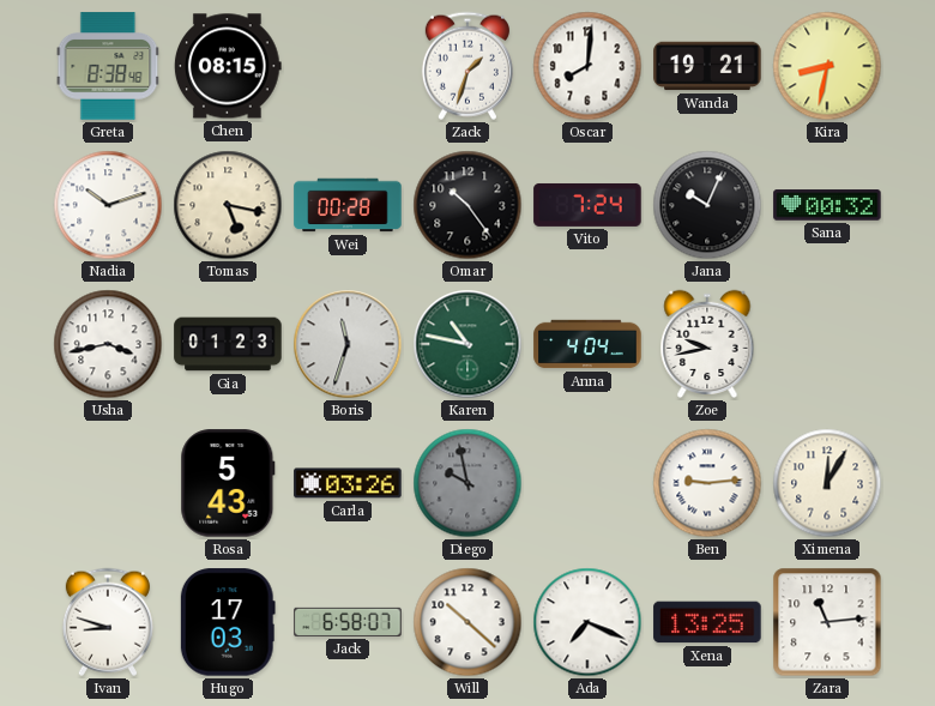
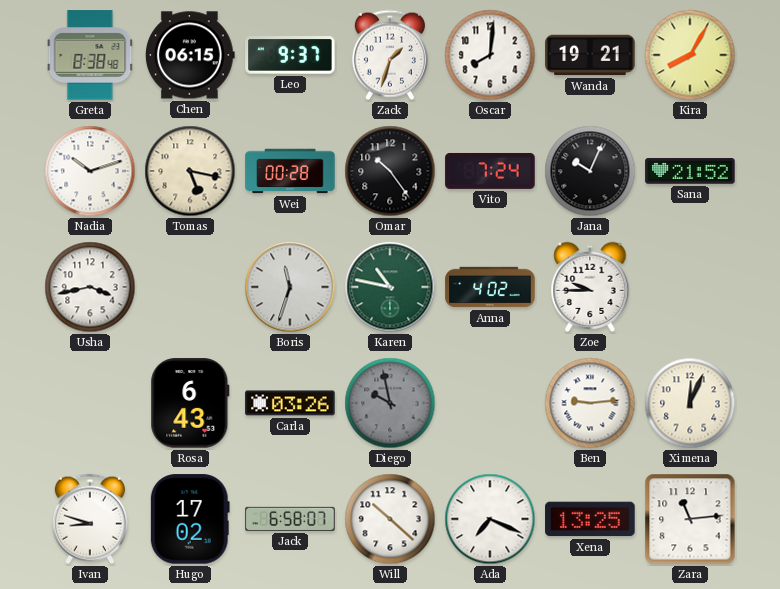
Chen: 08:15 -> 06:15 (191, 55)
Leo: none -> 9:37 (290, 56)
Kira: 8:32 -> 8:05 (690, 55)
Sana: 00:32 -> 21:52 (690, 171)
Gia: 01:23 -> none (228, 344)
Anna: 4:04 -> 4:02 (490, 287)
Zoe: 9:43 -> 9:45 (590, 287)
Rosa: 5:43 -> 6:43 (190, 403)
Ximena: 12:05 -> 12:04 (690, 403)
Hugo: 17:03 -> 17:02 (190, 519)
